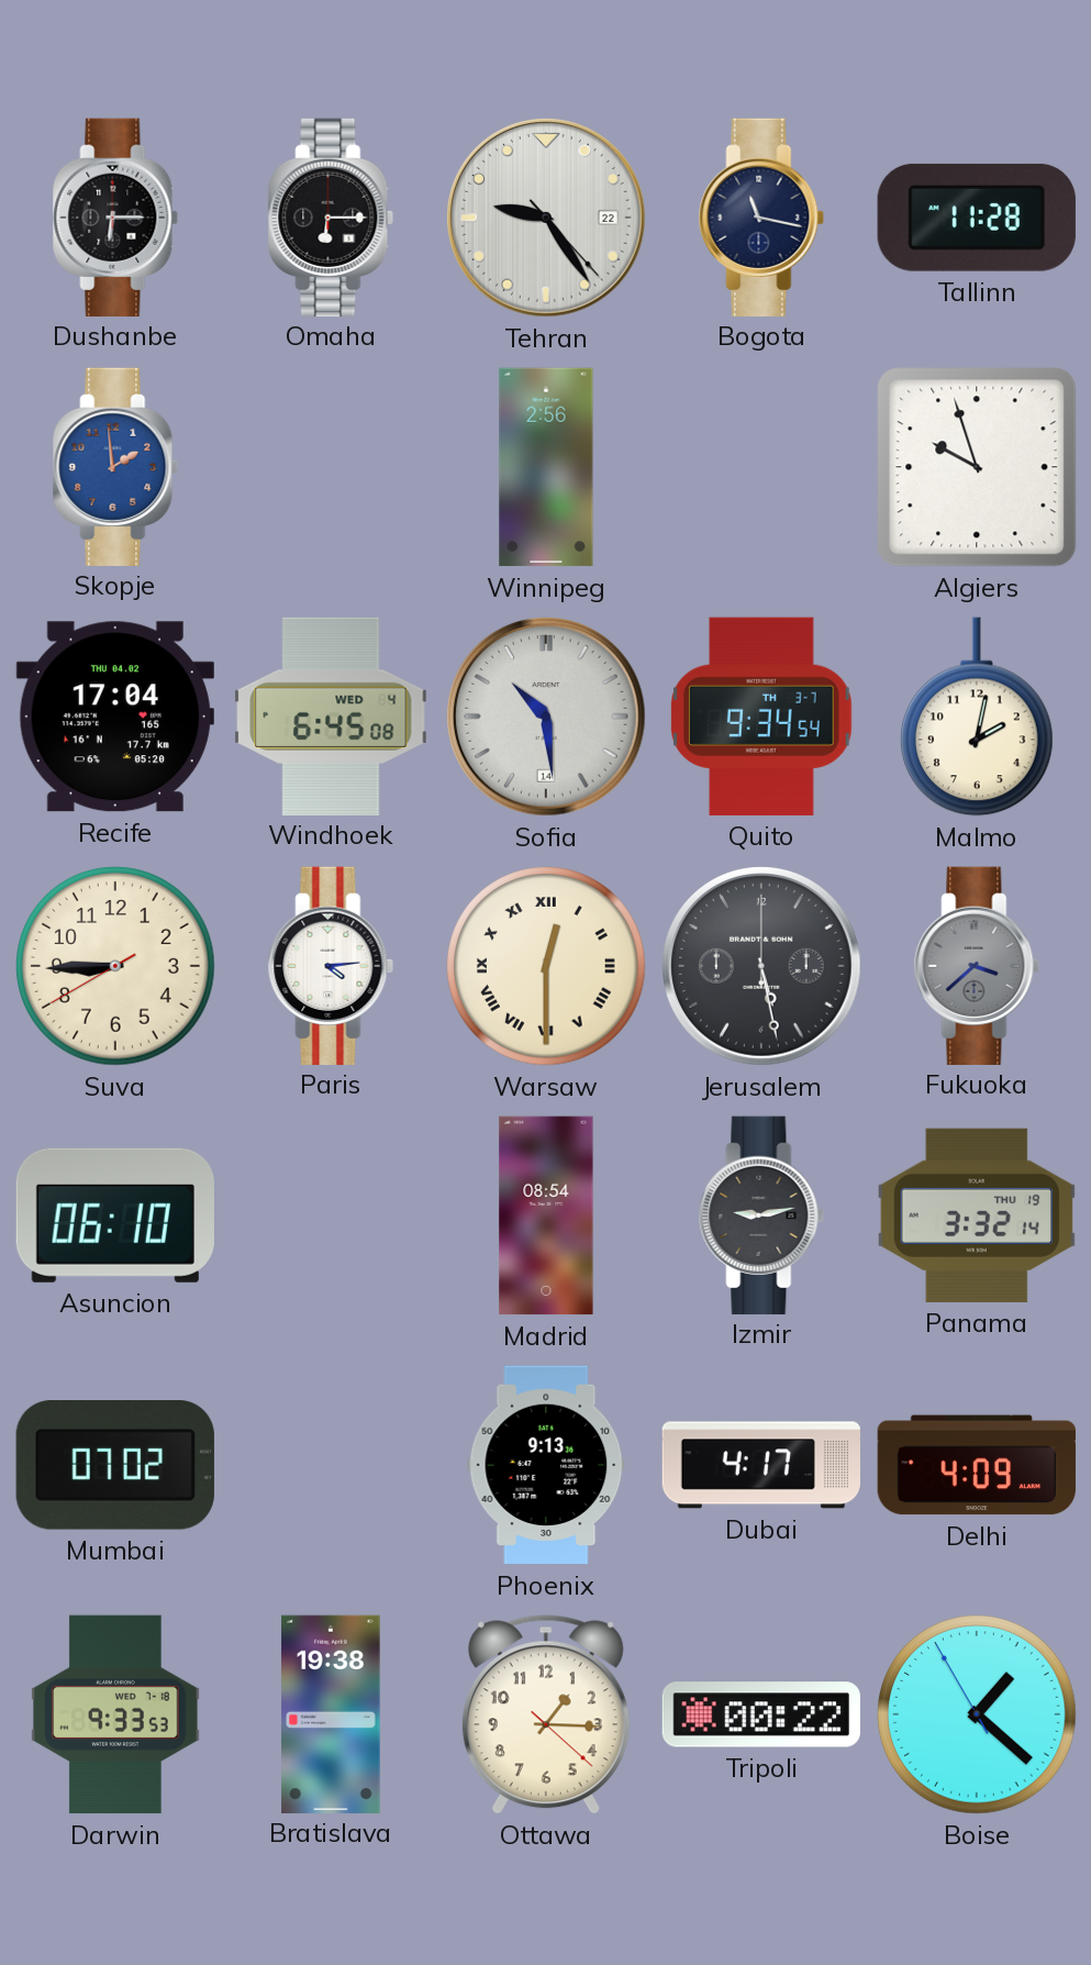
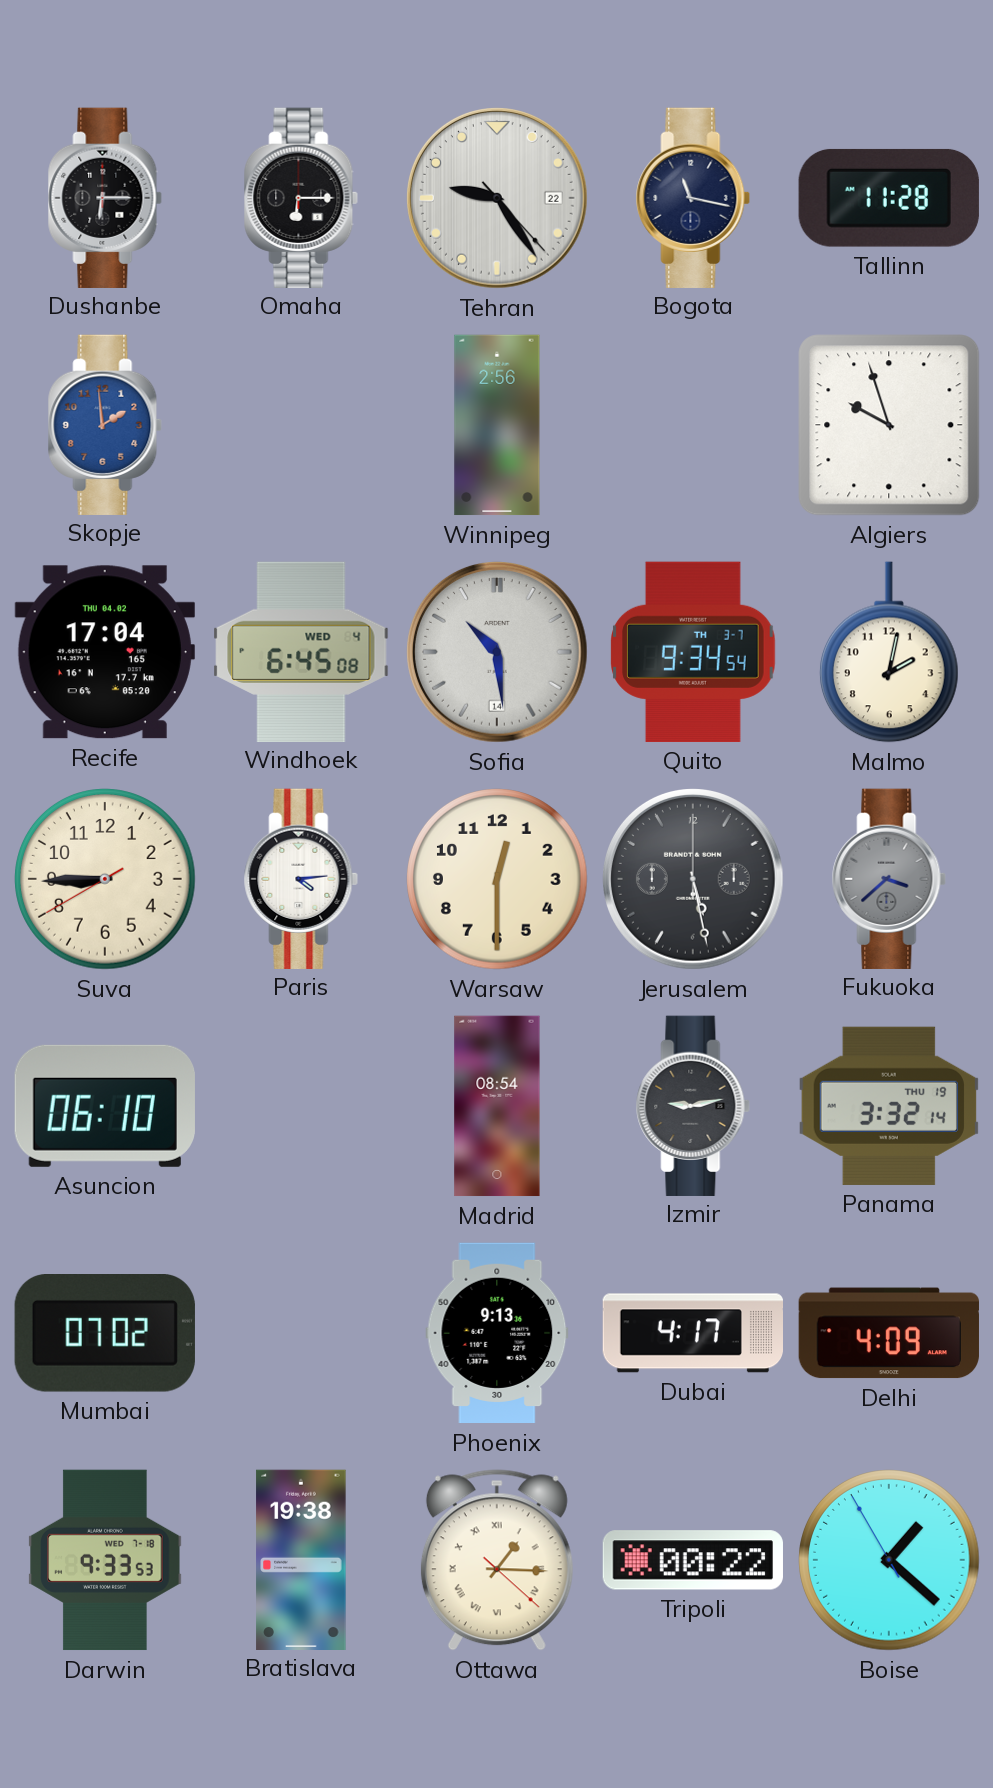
Warsaw numerals: Roman -> Arabic (497, 879)
Ottawa numerals: Arabic -> Roman (497, 1560)
